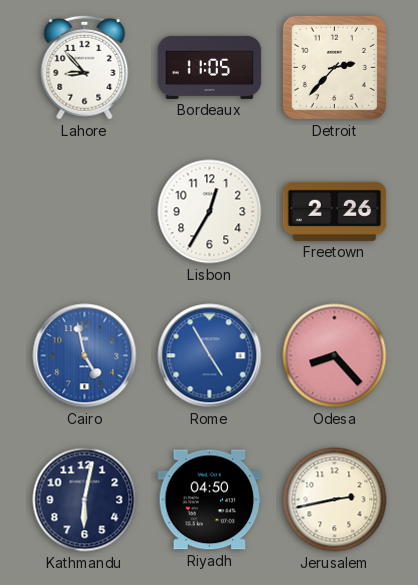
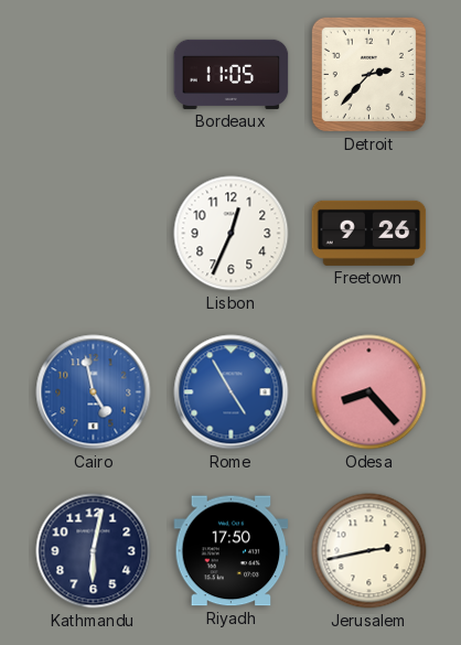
Lahore: 8:53 -> none (85, 67)
Lisbon: 12:35 -> 12:34 (232, 234)
Freetown: 2:26 -> 9:26 (369, 233)
Riyadh: 04:50 -> 17:50 (232, 551)
